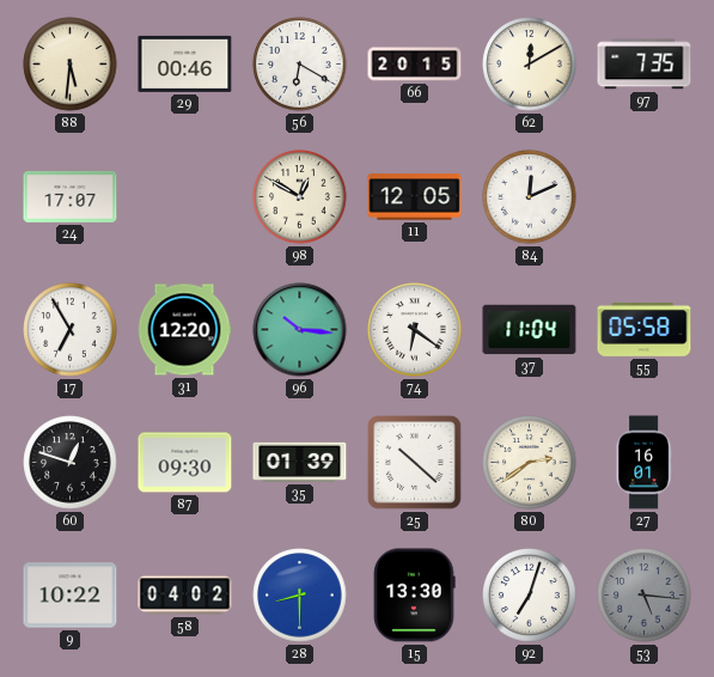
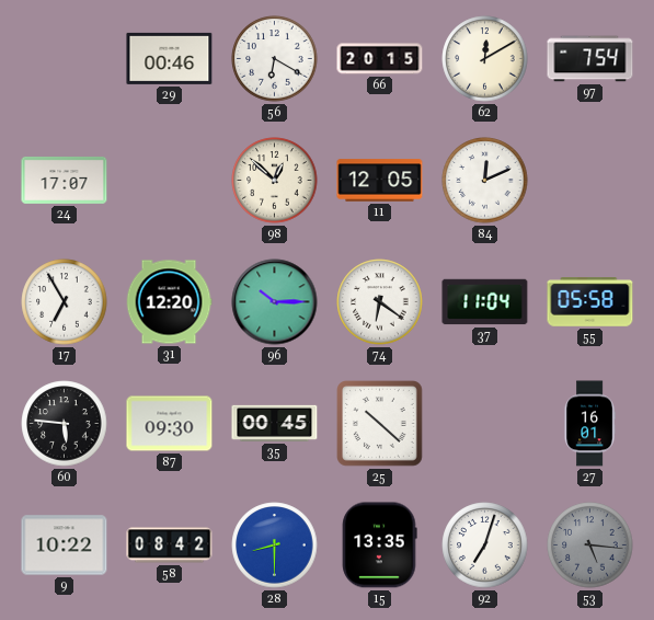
88: 5:31 -> none (71, 65)
97: 7:35 -> 7:54 (590, 59)
98: 12:50 -> 12:52 (275, 181)
96: 10:16 -> 10:15 (275, 302)
60: 12:48 -> 5:46 (65, 424)
35: 01:39 -> 00:45 (275, 423)
80: 2:39 -> none (530, 463)
58: 04:02 -> 08:42 (170, 546)
15: 13:30 -> 13:35 (380, 546)
